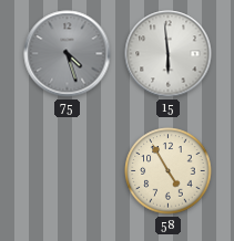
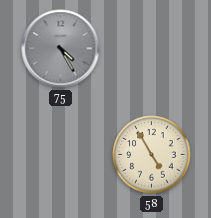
75: 4:27 -> 4:25 (61, 49)
15: 5:59 -> none (169, 54)
